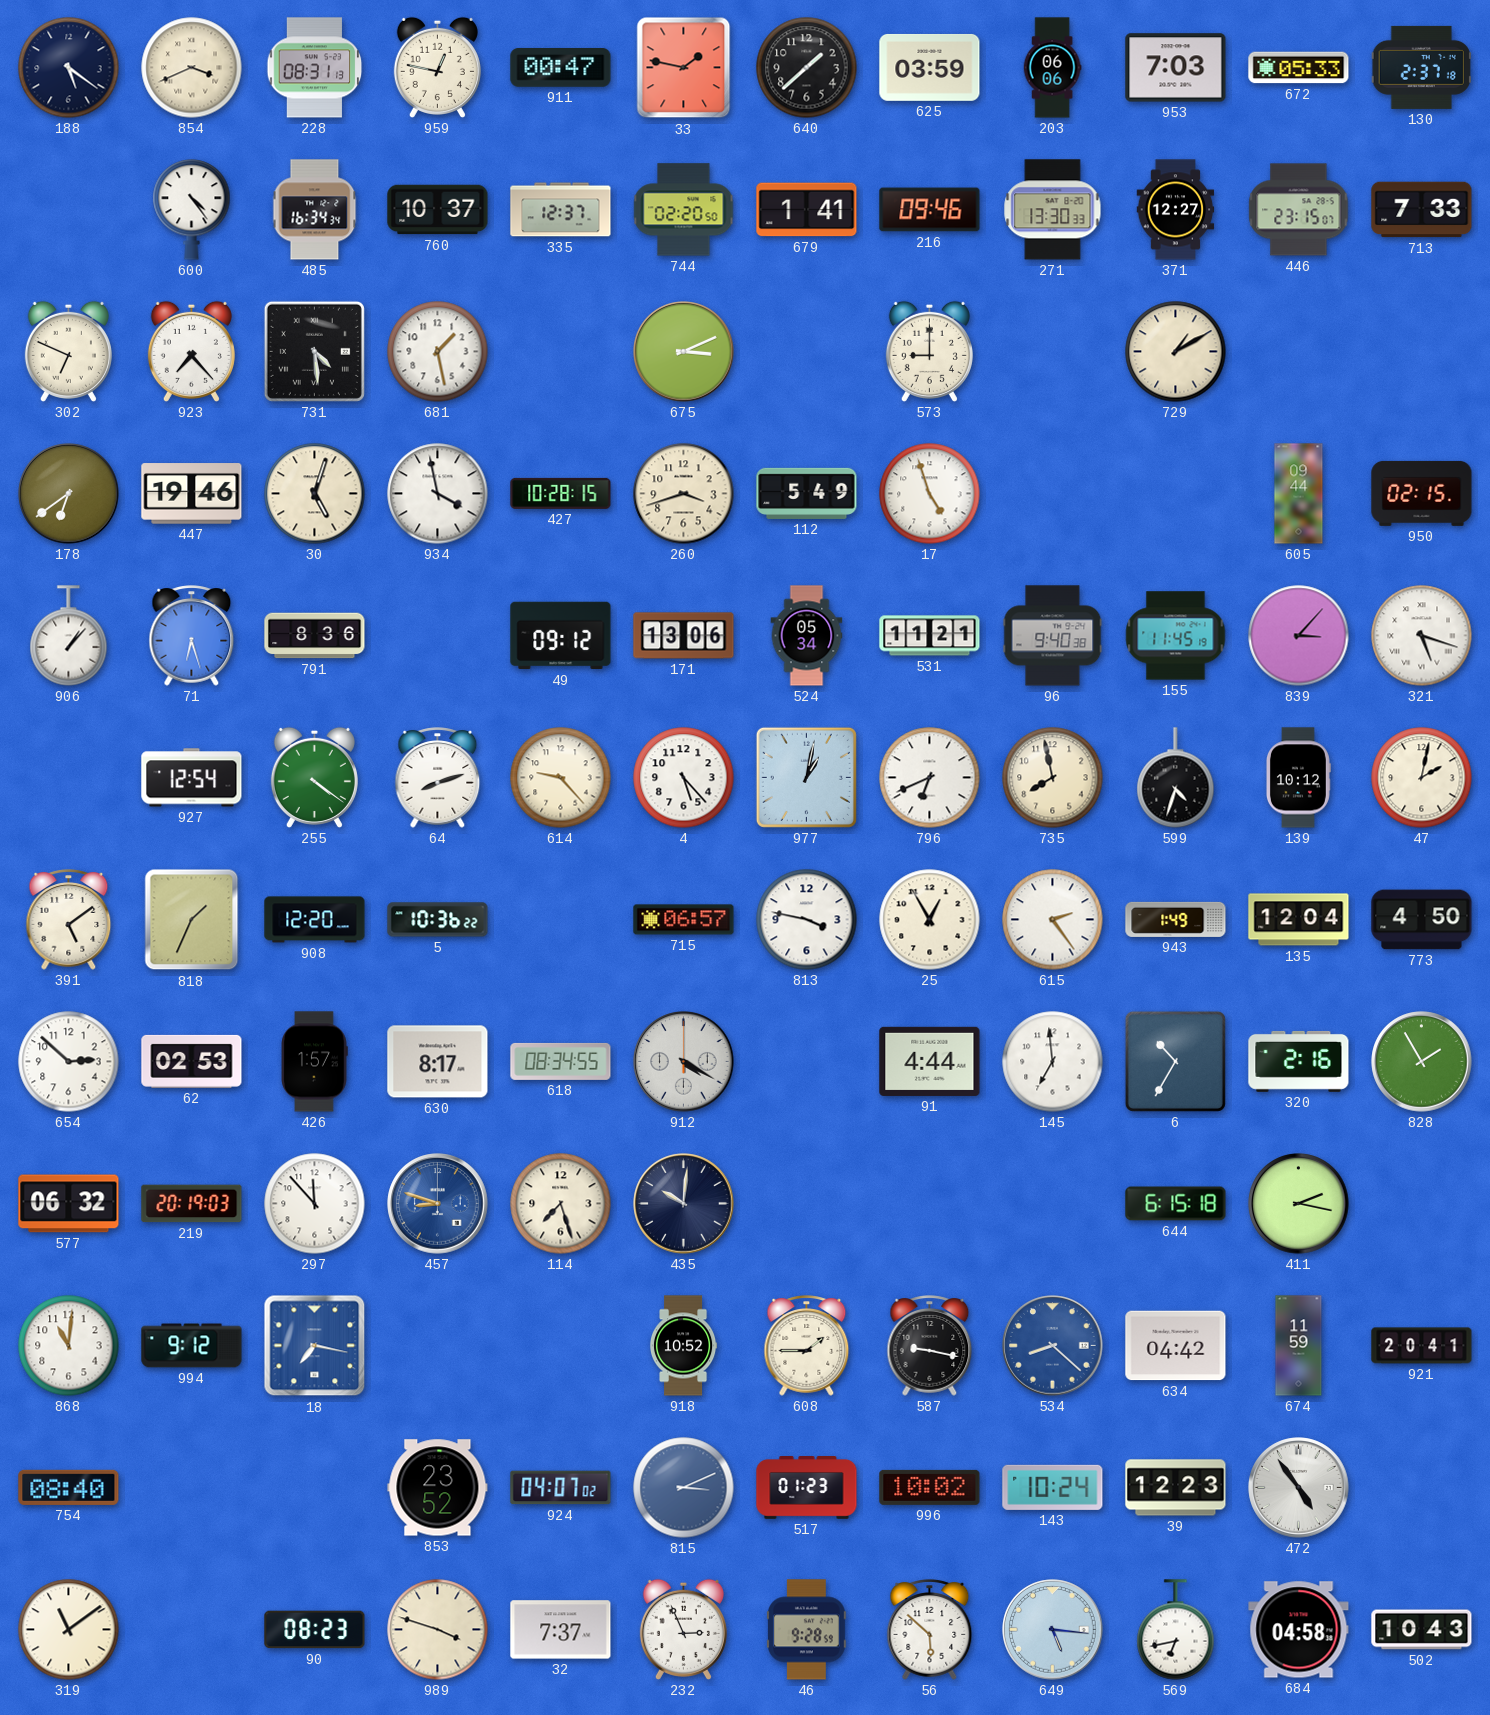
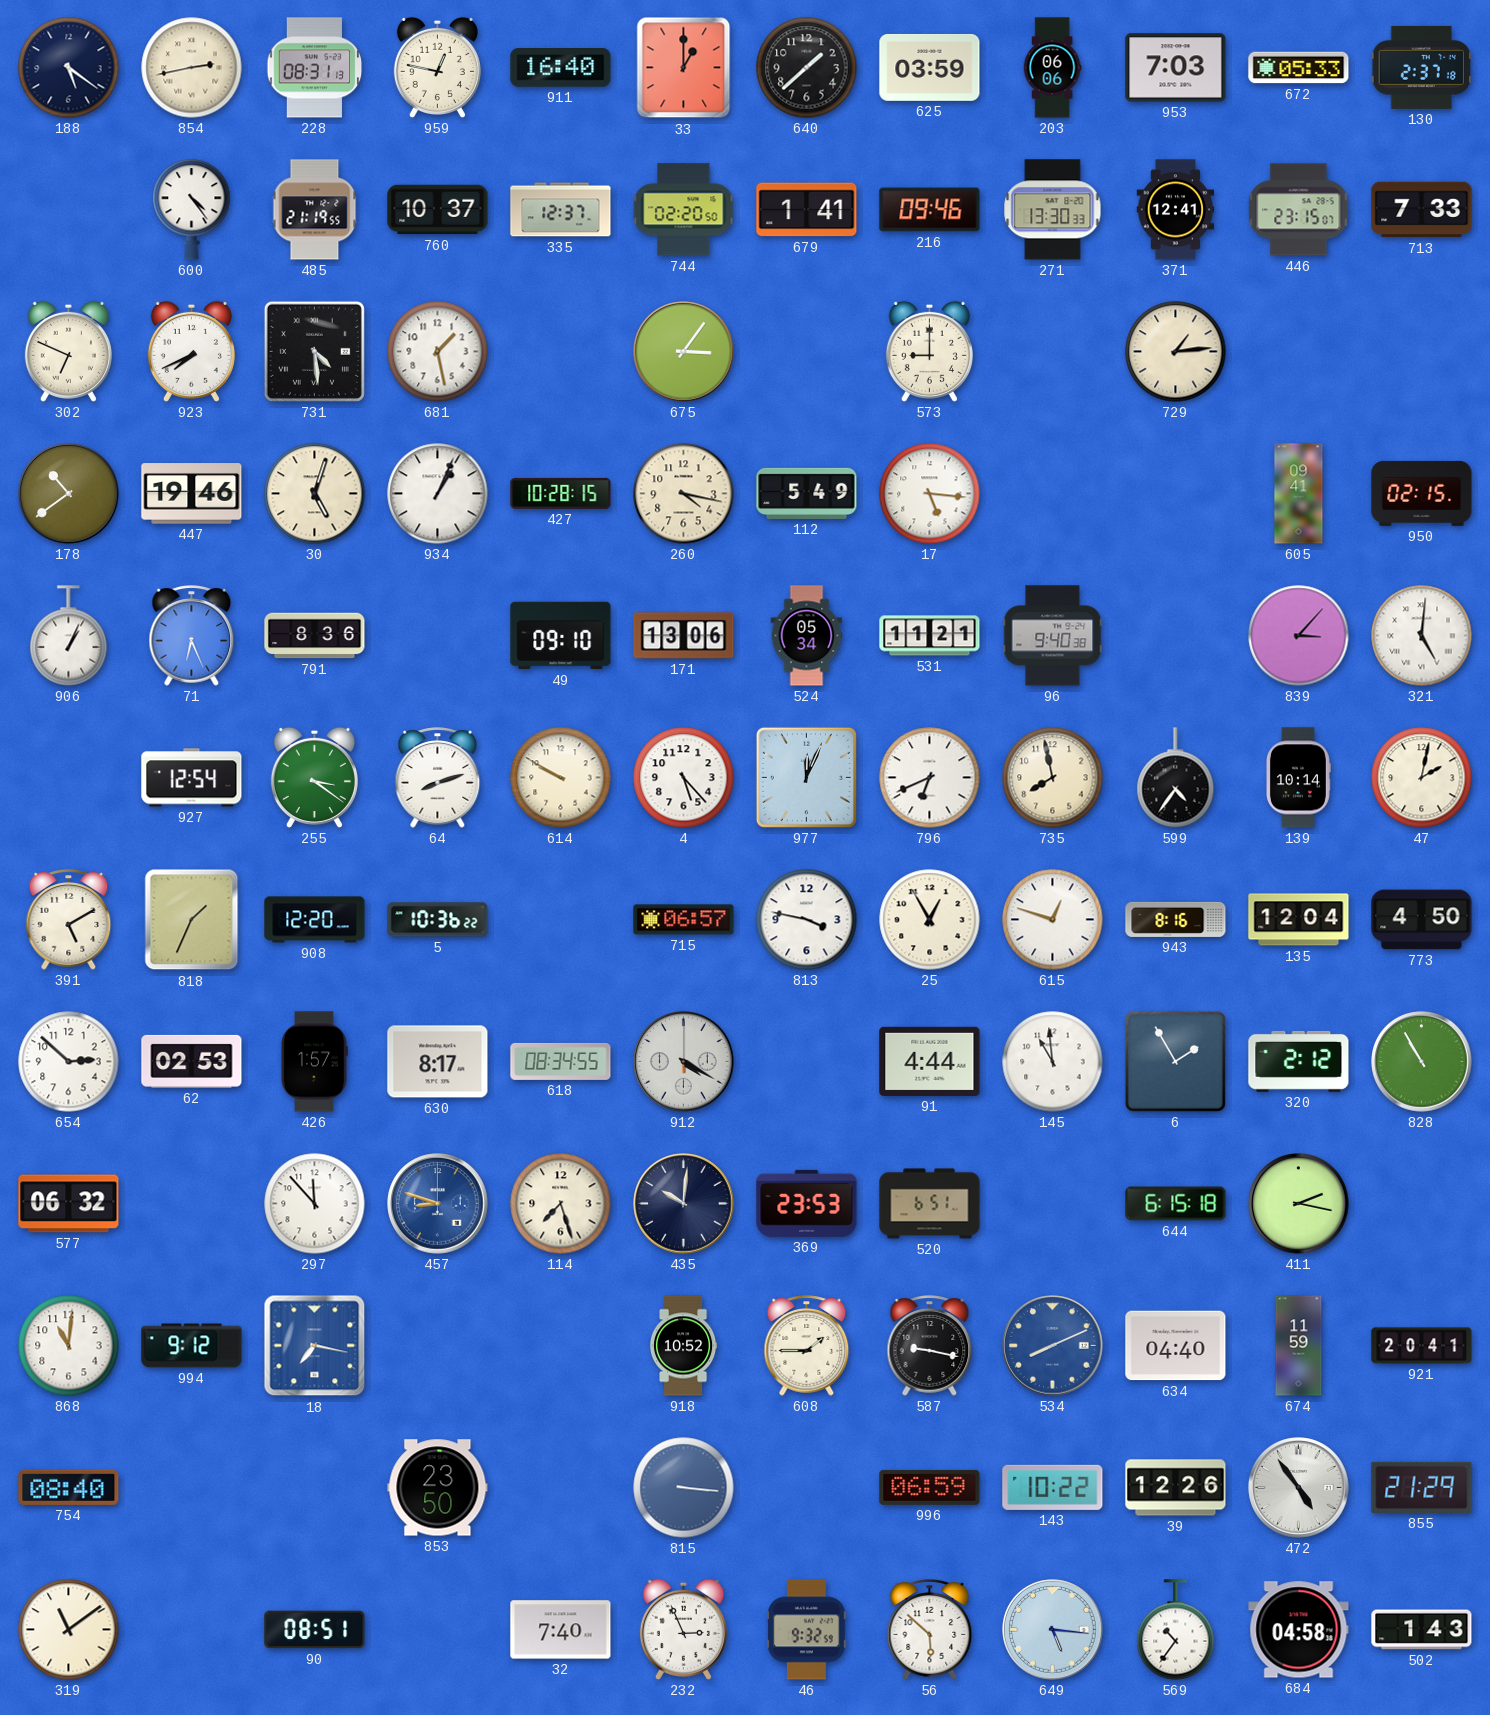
854: 3:41 -> 2:43 (192, 68)
911: 00:47 -> 16:40 (561, 68)
33: 1:47 -> 1:00 (684, 68)
485: 16:34 -> 21:19 (315, 210)
371: 12:27 -> 12:41 (1176, 210)
923: 7:23 -> 7:41 (191, 351)
675: 3:11 -> 3:06 (684, 352)
729: 1:10 -> 1:14 (1176, 352)
178: 6:39 -> 10:39 (69, 494)
934: 3:58 -> 1:04 (438, 494)
260: 3:42 -> 4:17 (684, 494)
17: 4:57 -> 5:16 (930, 494)
605: 09:44 -> 09:41 (1299, 494)
906: 1:07 -> 1:04 (69, 636)
71: 6:27 -> 6:26 (192, 636)
49: 09:12 -> 09:10 (561, 636)
155: 11:45 -> none (1176, 636)
321: 5:18 -> 5:01 (1422, 636)
255: 4:21 -> 3:21 (314, 777)
614: 9:23 -> 9:50 (561, 778)
977: 1:02 -> 12:04 (806, 777)
599: 4:33 -> 4:36 (1176, 778)
139: 10:12 -> 10:14 (1298, 778)
391: 5:09 -> 5:10 (69, 920)
615: 2:24 -> 12:48 (1053, 920)
943: 1:49 -> 8:16 (1176, 919)
145: 6:59 -> 10:59 (1053, 1062)
6: 10:35 -> 1:55 (1175, 1061)
320: 2:16 -> 2:12 (1299, 1061)
828: 1:55 -> 10:55 (1422, 1062)
219: 20:19 -> none (192, 1204)
369: none -> 23:53 (807, 1203)
520: none -> 6:51 (930, 1204)
534: 8:22 -> 8:11 (1053, 1346)
634: 04:42 -> 04:40 (1176, 1346)
853: 23:52 -> 23:50 (438, 1488)
924: 04:07 -> none (561, 1488)
815: 3:11 -> 3:16 (684, 1488)
517: 01:23 -> none (807, 1488)
996: 10:02 -> 06:59 (930, 1487)
143: 10:24 -> 10:22 (1053, 1487)
39: 12:23 -> 12:26 (1176, 1488)
855: none -> 21:29 (1422, 1487)
90: 08:23 -> 08:51 (315, 1630)
989: 3:48 -> none (438, 1630)
32: 7:37 -> 7:40 (561, 1630)
46: 9:28 -> 9:32 (807, 1630)
569: 6:43 -> 10:36 (1176, 1630)
502: 10:43 -> 1:43 (1422, 1630)
